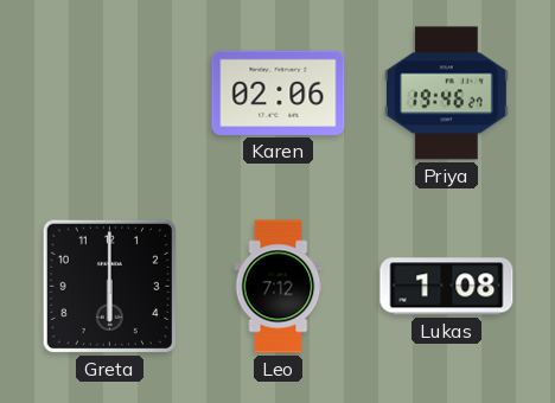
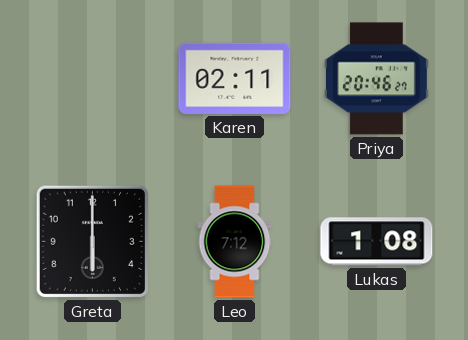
Karen: 02:06 -> 02:11 (235, 78)
Priya: 19:46 -> 20:46 (376, 79)
